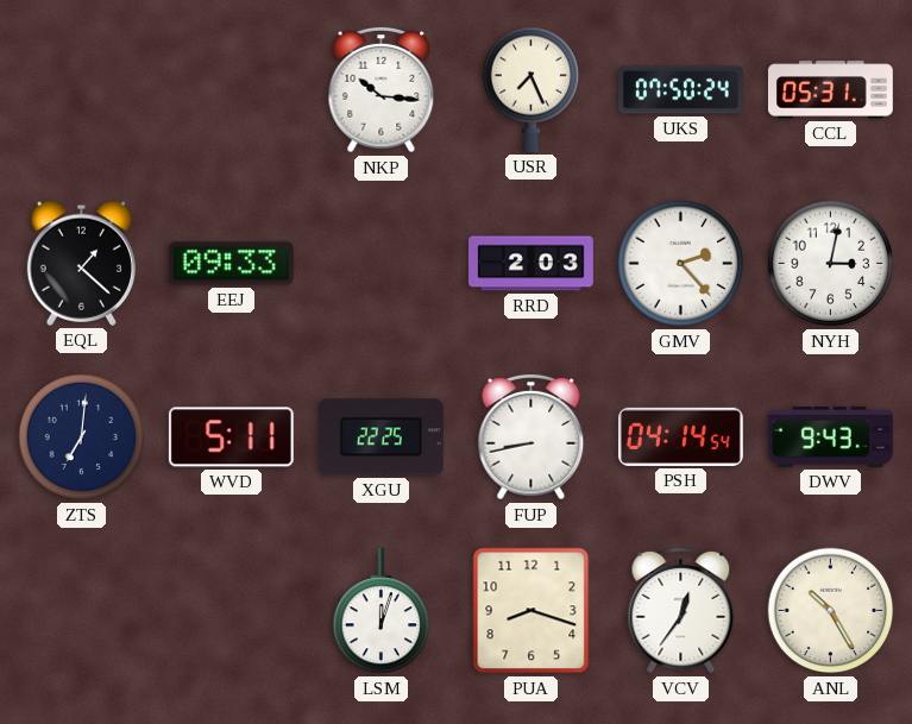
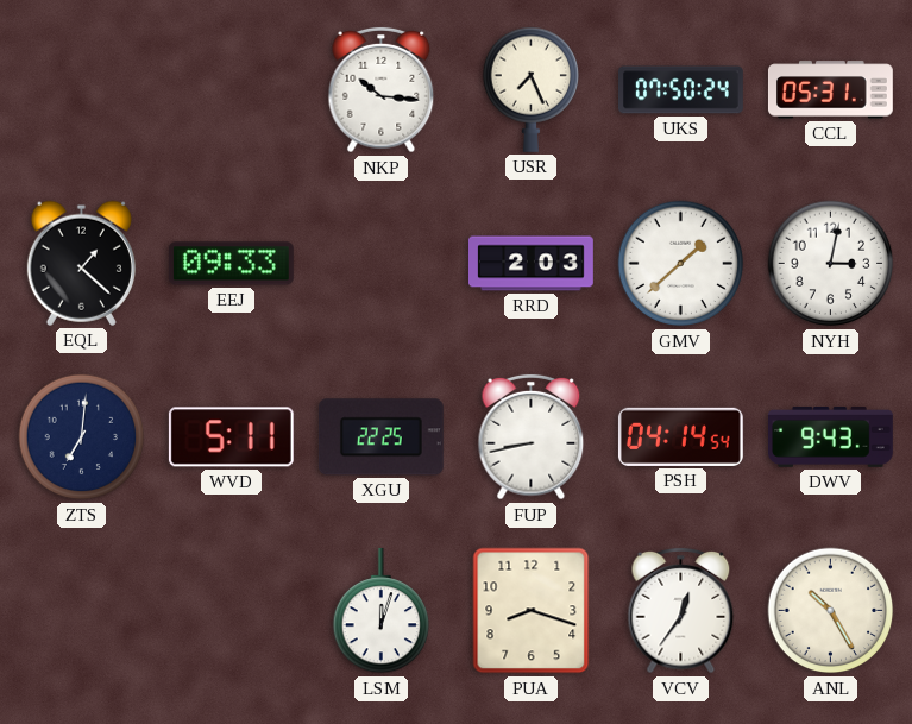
GMV: 2:23 -> 1:38 (681, 264)
